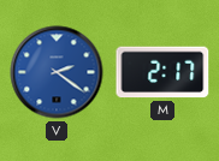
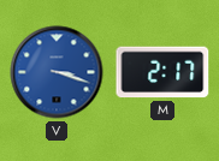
V: 2:21 -> 3:18 (57, 72)
